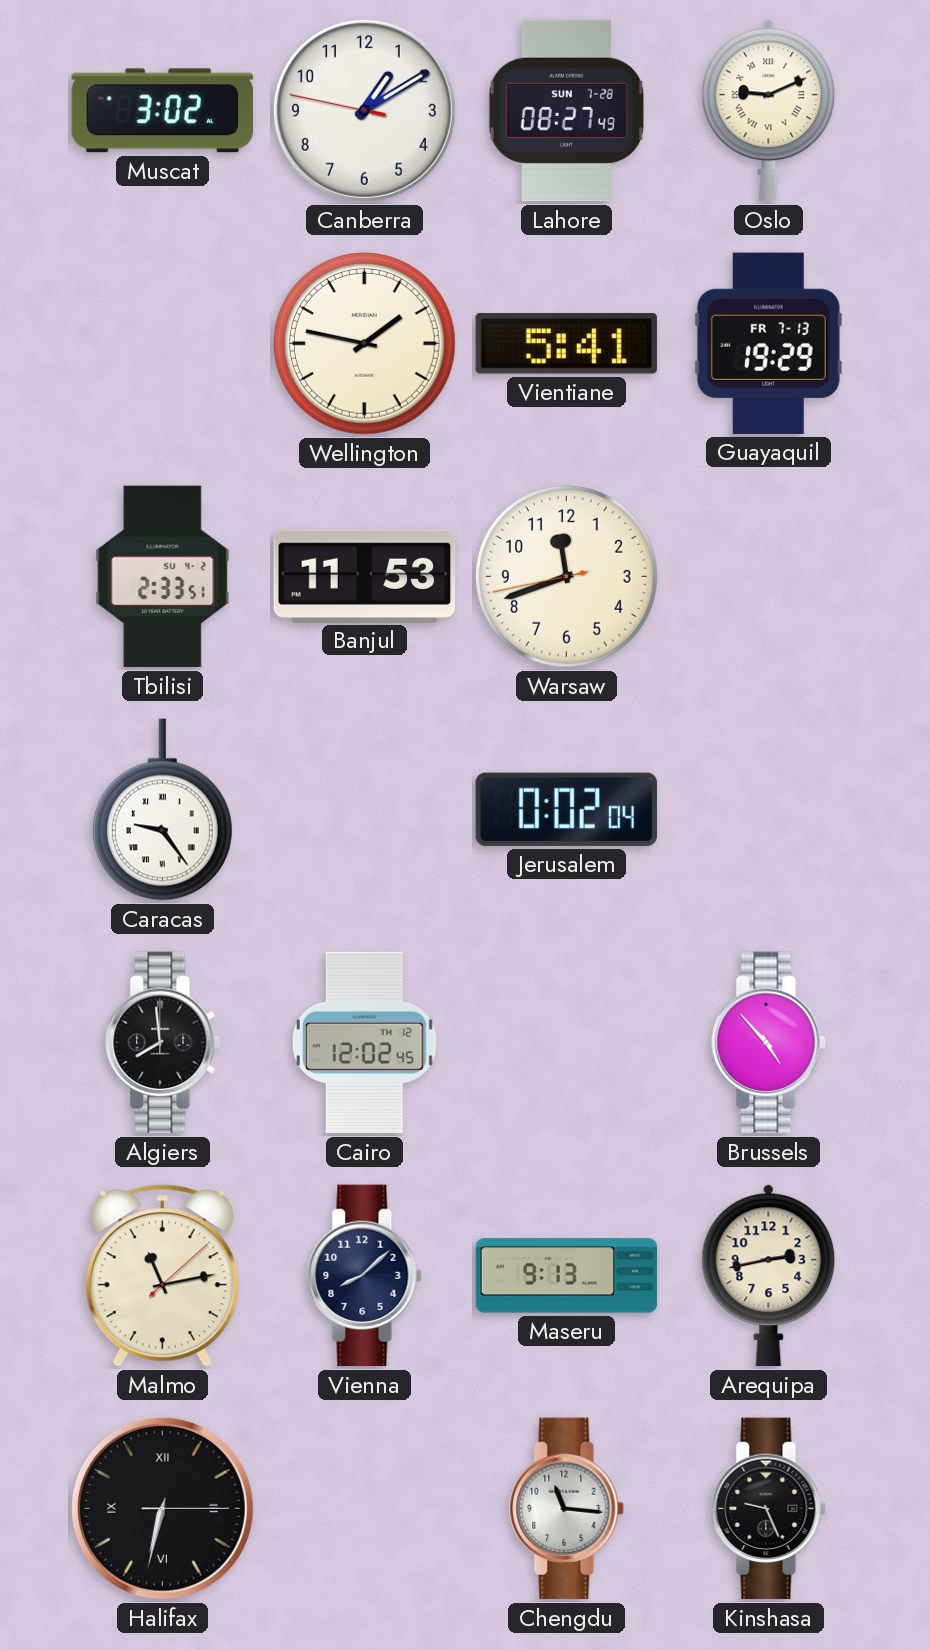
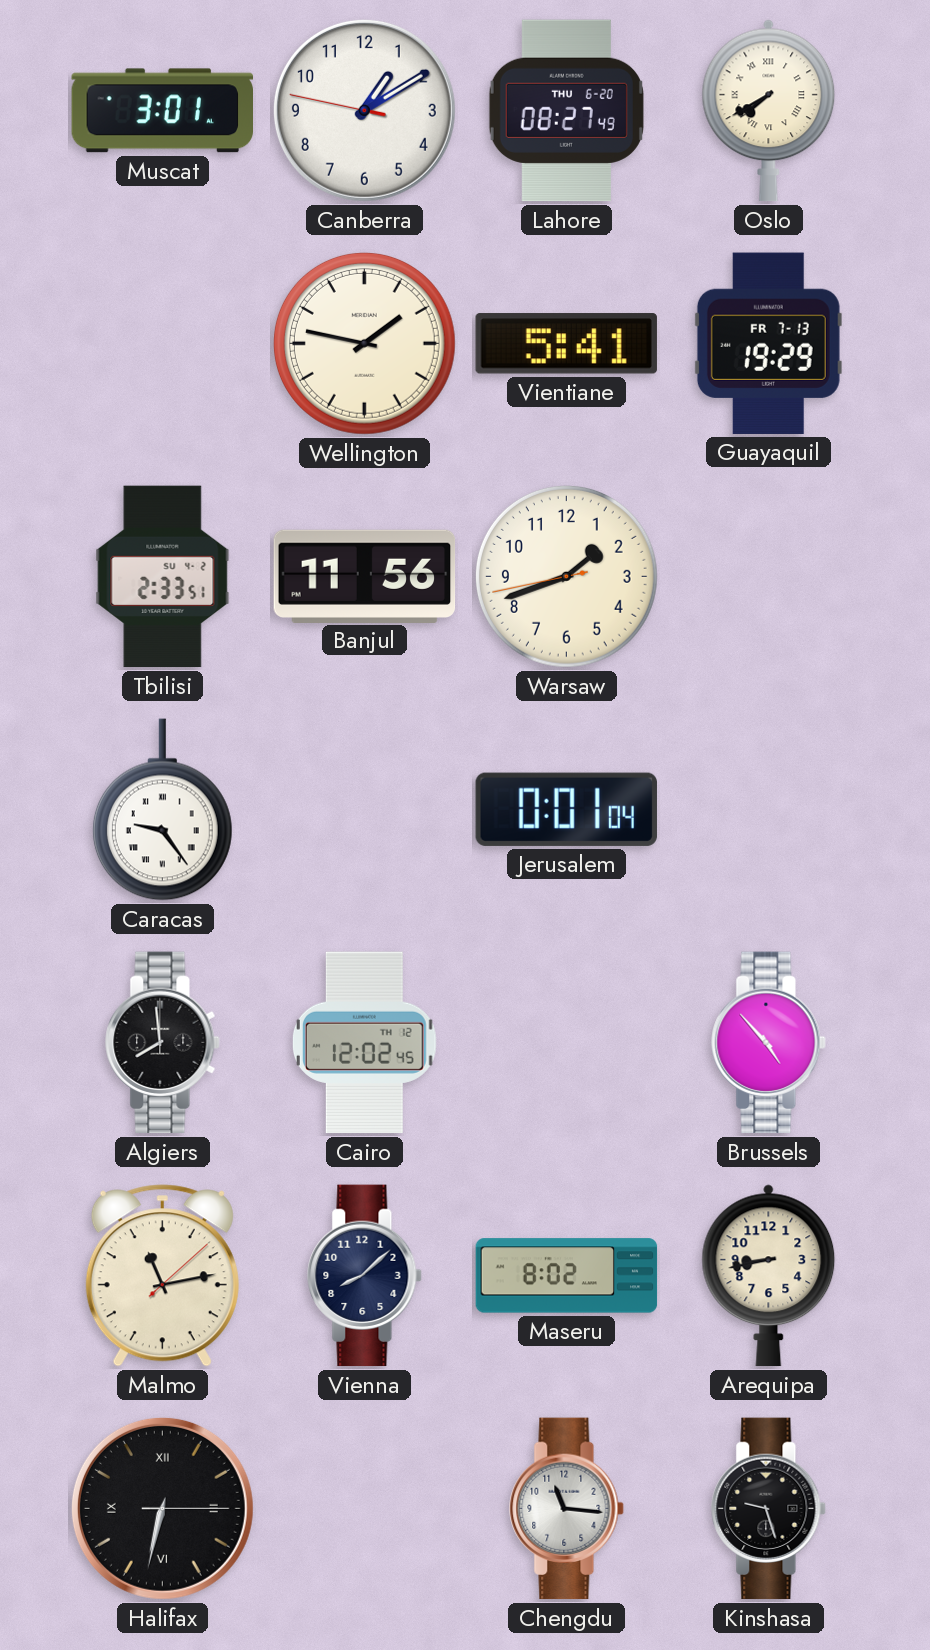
Muscat: 3:02 -> 3:01 (162, 111)
Lahore date: SUN 7-28 -> THU 6-20 (566, 111)
Oslo: 9:11 -> 7:40 (769, 111)
Banjul: 11:53 -> 11:56 (365, 576)
Warsaw: 11:41 -> 1:41 (566, 576)
Jerusalem: 0:02 -> 0:01 (566, 809)
Maseru: 9:13 -> 8:02 (567, 1276)
Arequipa: 2:43 -> 8:43 (769, 1276)
Kinshasa: 9:26 -> 9:27 (769, 1509)
